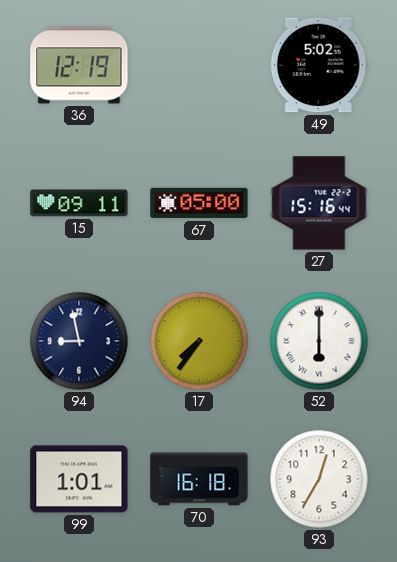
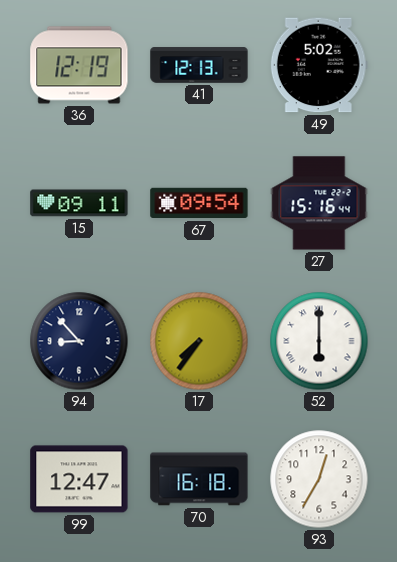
41: none -> 12:13 (199, 65)
67: 05:00 -> 09:54 (199, 203)
94: 8:58 -> 8:53 (79, 341)
99: 1:01 -> 12:47 (79, 479)
